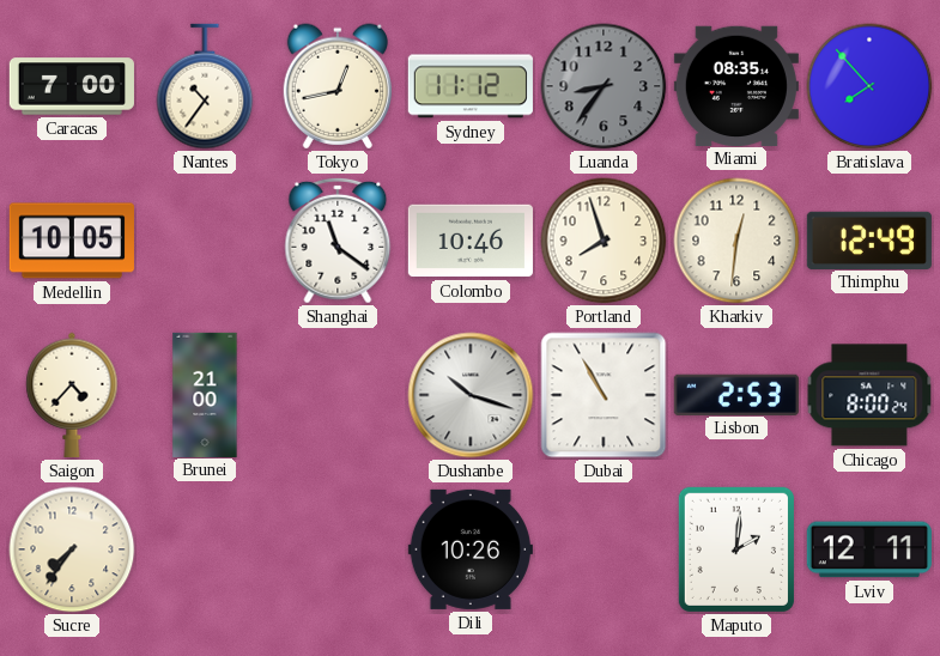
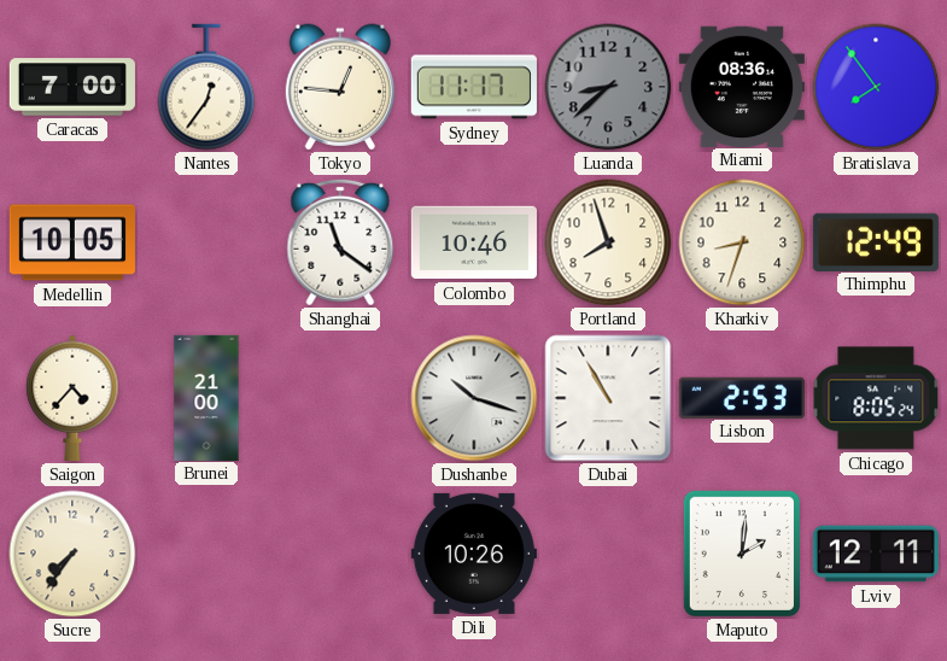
Nantes: 10:36 -> 12:36 (206, 87)
Tokyo: 12:43 -> 12:46 (339, 87)
Sydney: 11:12 -> 11:17 (474, 87)
Luanda: 8:36 -> 8:38 (608, 87)
Miami: 08:35 -> 08:36 (742, 86)
Bratislava: 7:53 -> 7:54 (876, 87)
Kharkiv: 12:31 -> 8:33 (742, 242)
Chicago: 8:00 -> 8:05 (876, 398)
